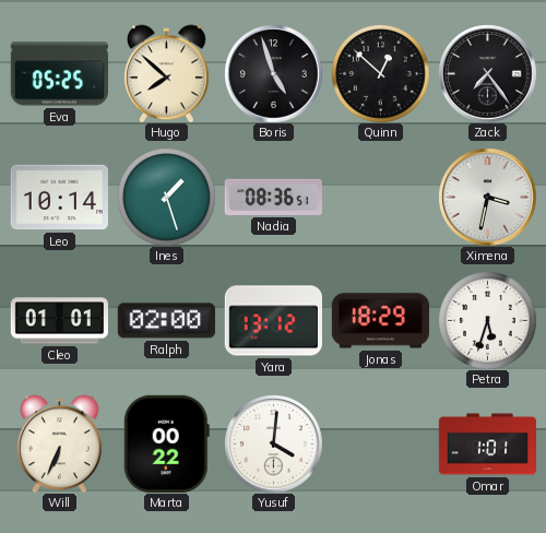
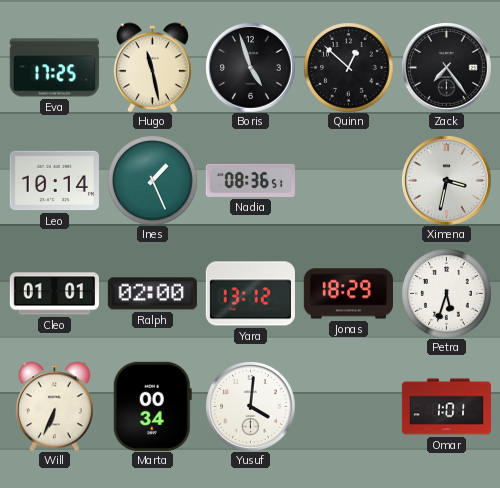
Eva: 05:25 -> 17:25 (54, 68)
Hugo: 7:52 -> 11:28 (152, 67)
Ines: 1:27 -> 1:26 (152, 180)
Marta: 00:22 -> 00:34 (152, 406)
